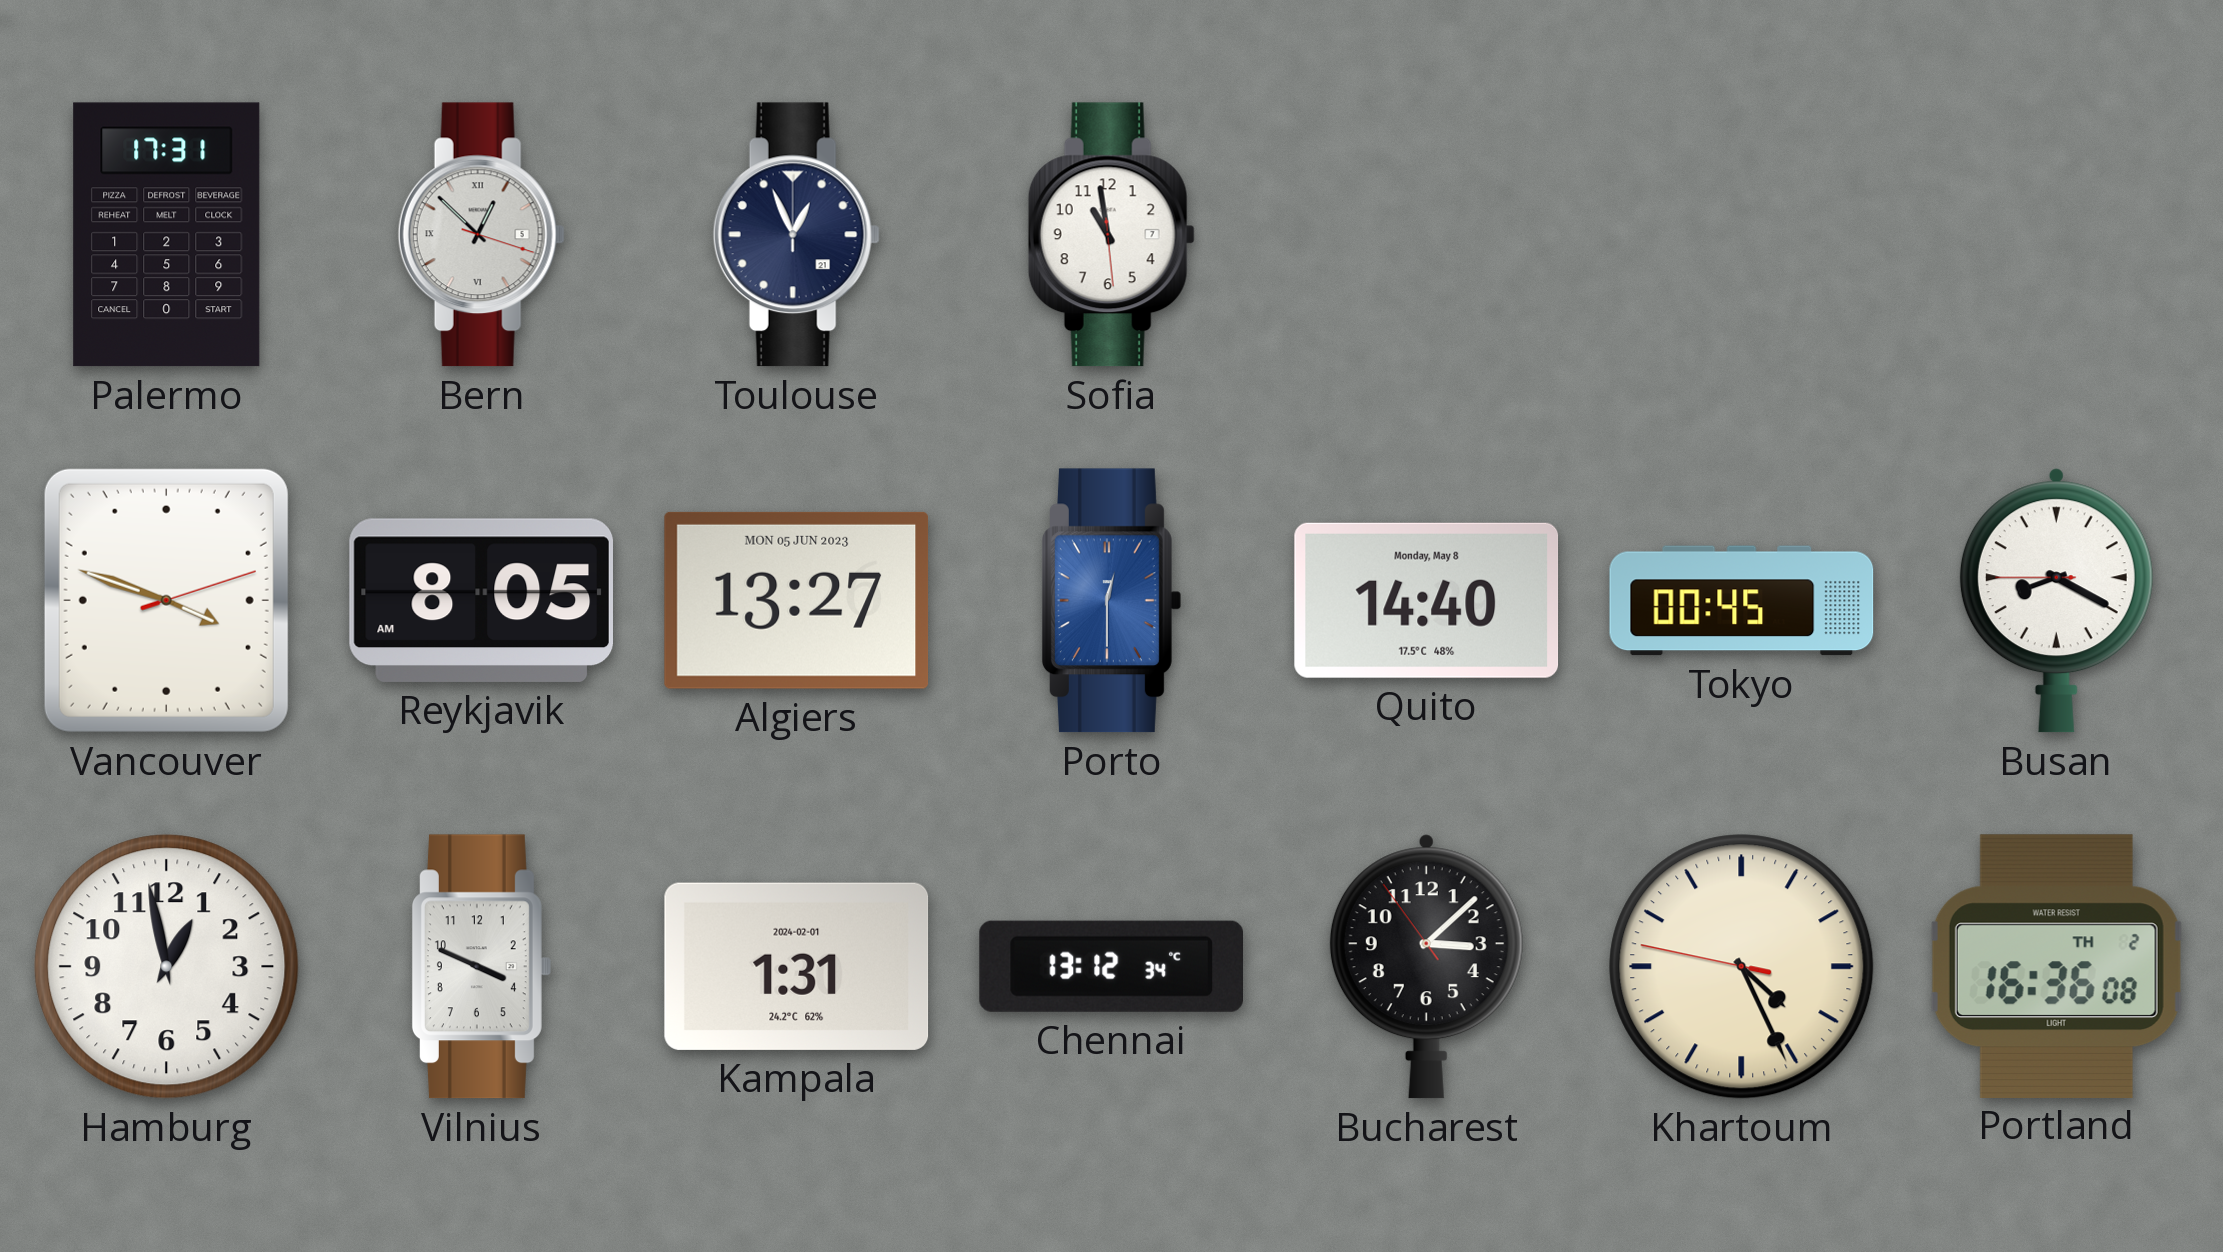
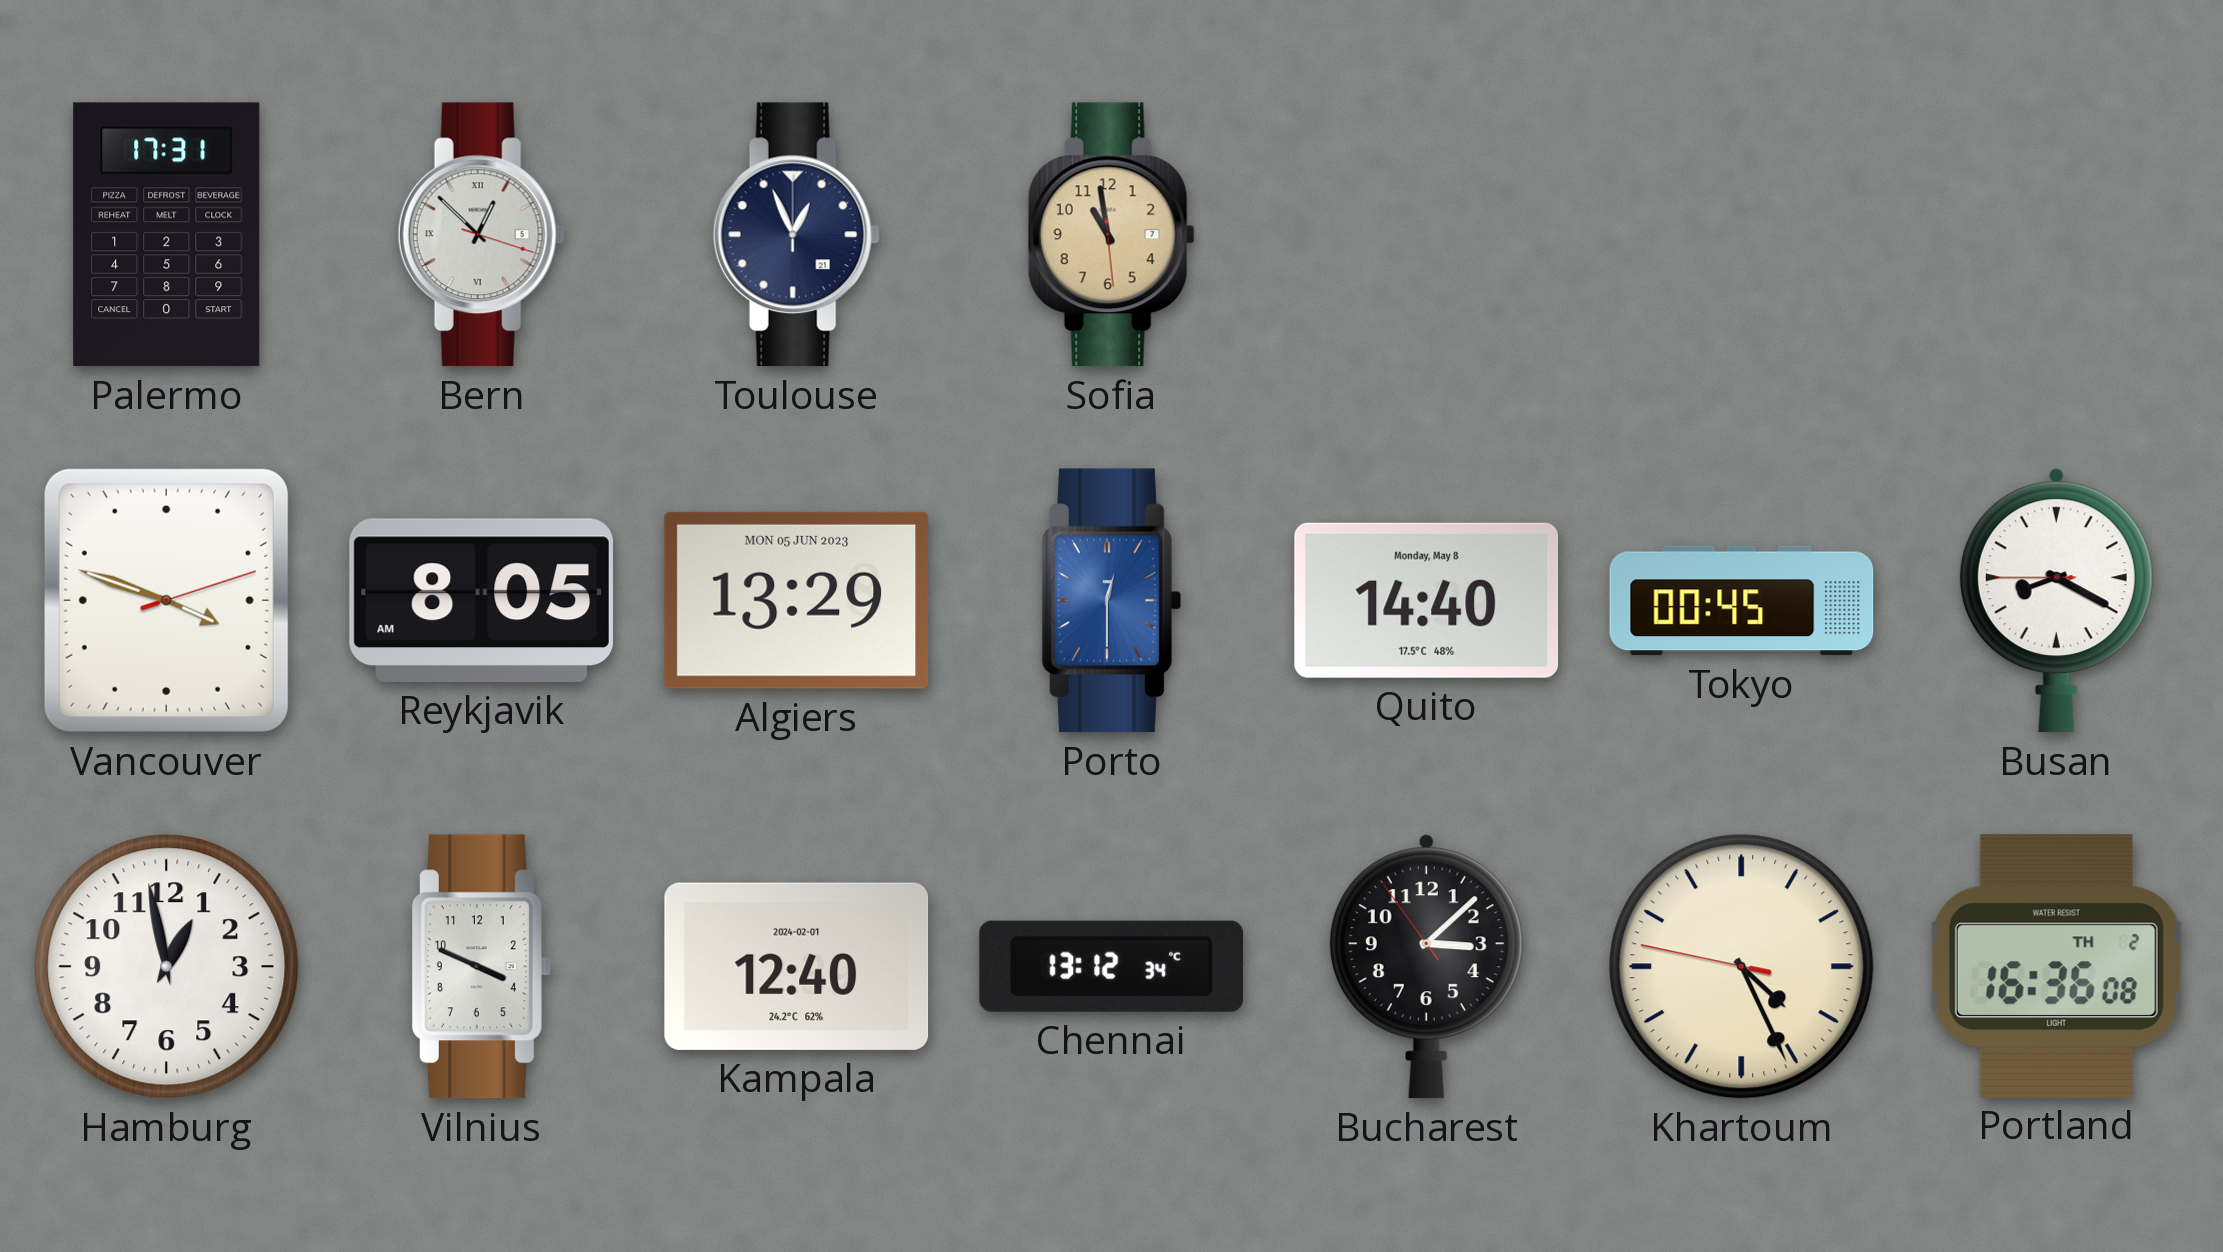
Sofia dial: white -> champagne (1111, 235)
Algiers: 13:27 -> 13:29 (797, 600)
Kampala: 1:31 -> 12:40 (797, 966)
